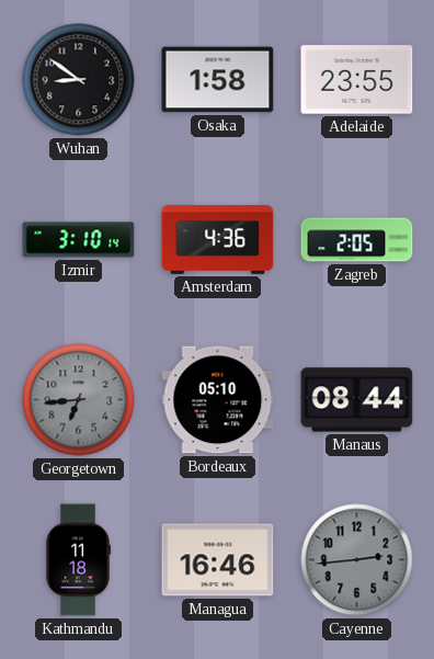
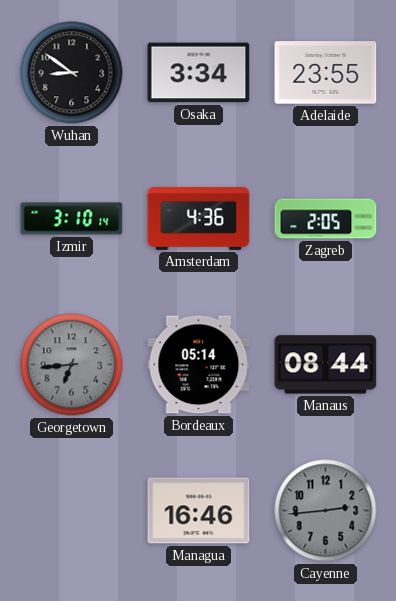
Osaka: 1:58 -> 3:34 (199, 73)
Bordeaux: 05:10 -> 05:14 (199, 365)
Kathmandu: 11:18 -> none (78, 560)
